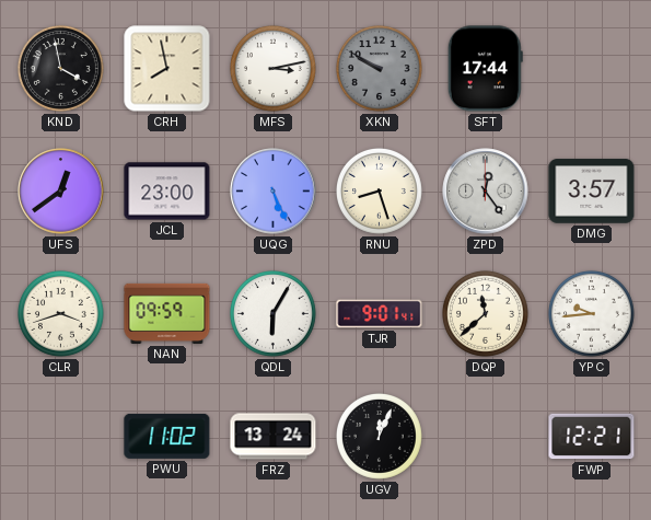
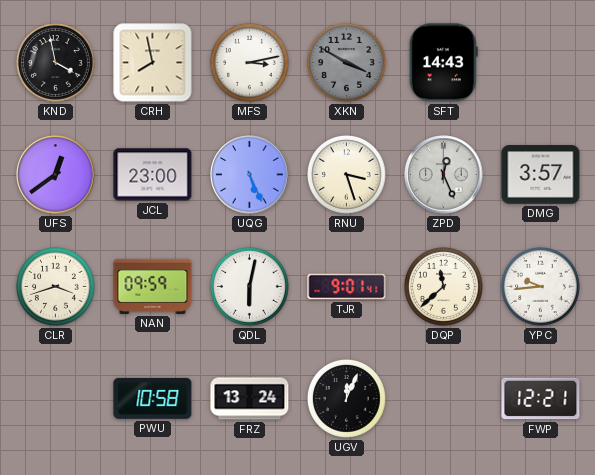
XKN: 9:50 -> 3:50 (346, 62)
SFT: 17:44 -> 14:43 (443, 63)
RNU: 8:27 -> 3:27 (346, 174)
ZPD: 12:24 -> 12:26 (444, 175)
QDL: 6:05 -> 6:02 (249, 286)
PWU: 11:02 -> 10:58 (153, 398)
